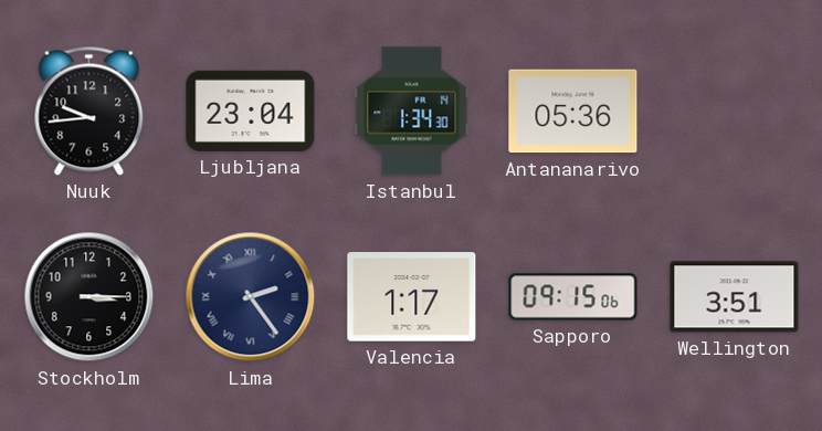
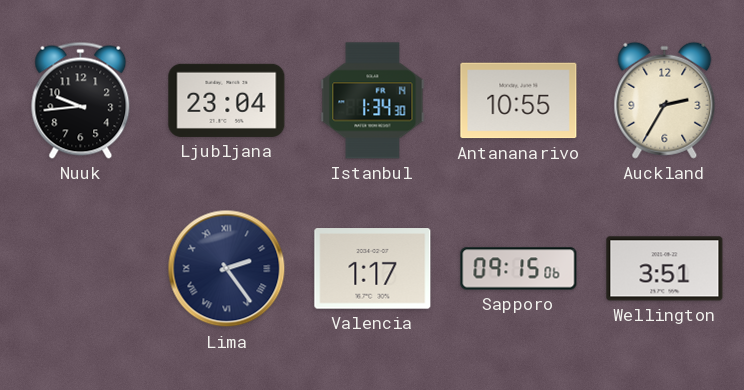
Antananarivo: 05:36 -> 10:55 (519, 101)
Auckland: none -> 2:35 (665, 100)
Stockholm: 3:15 -> none (89, 297)
